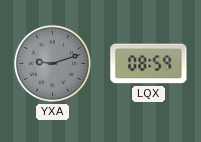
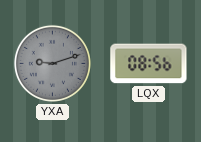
LQX: 08:59 -> 08:56 (149, 64)
